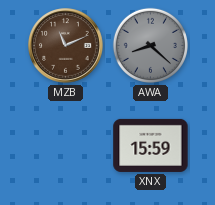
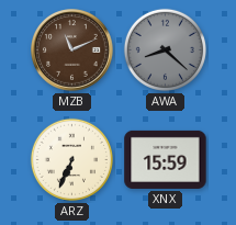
ARZ: none -> 6:34 (71, 159)
